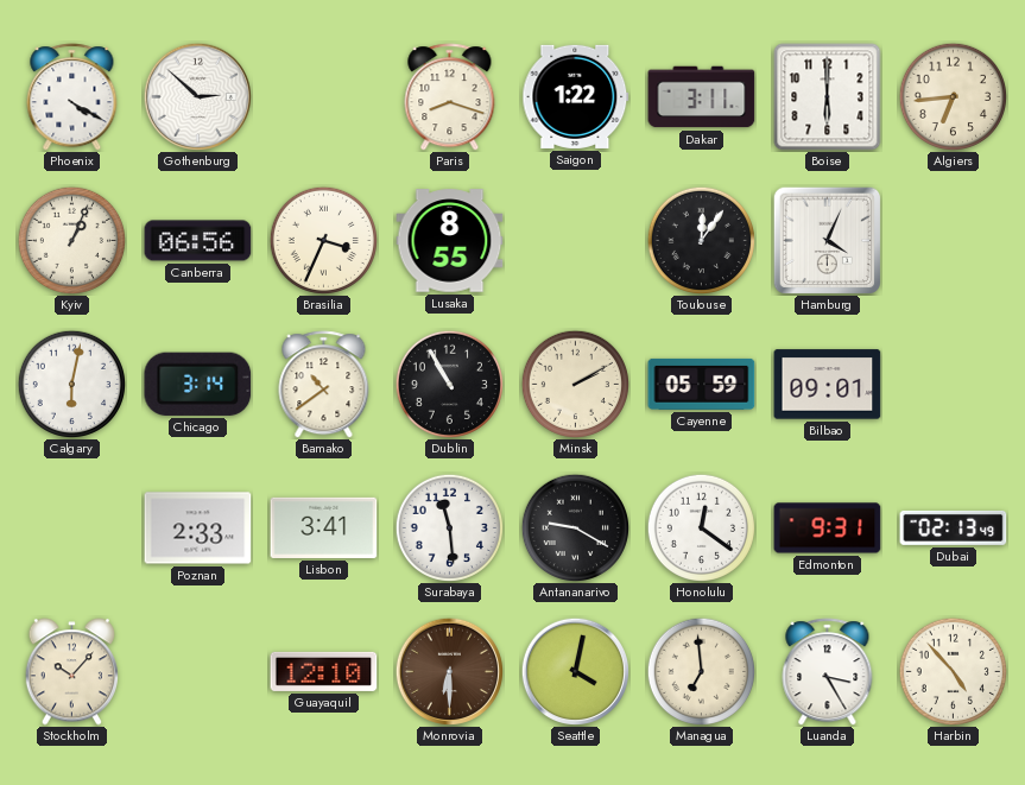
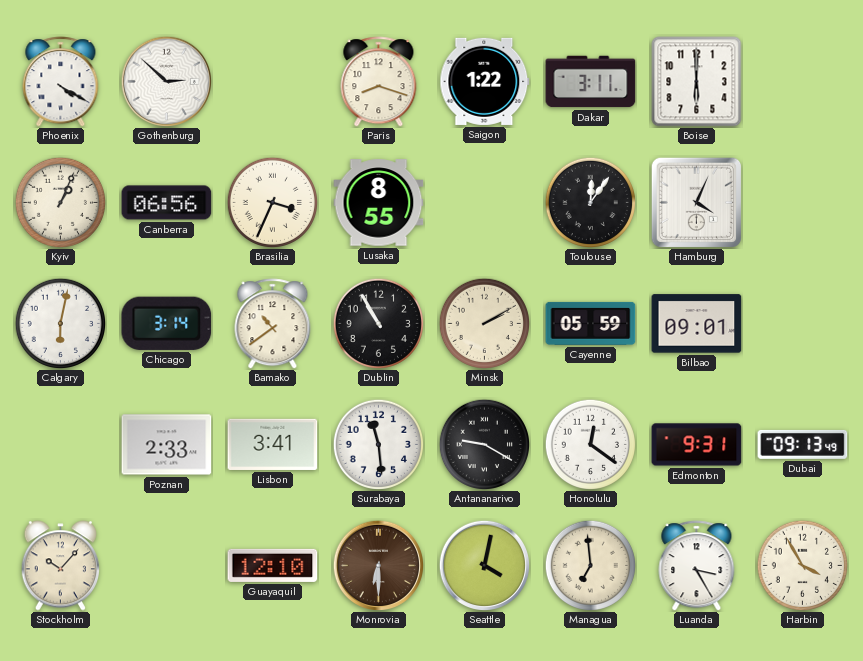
Algiers: 6:44 -> none (953, 96)
Dubai: 02:13 -> 09:13 (803, 444)
Harbin: 4:53 -> 3:55 (802, 565)
